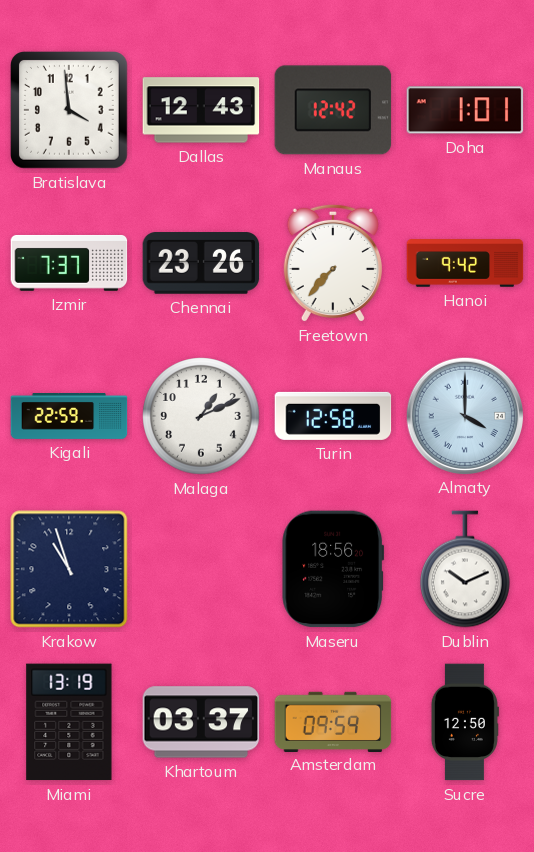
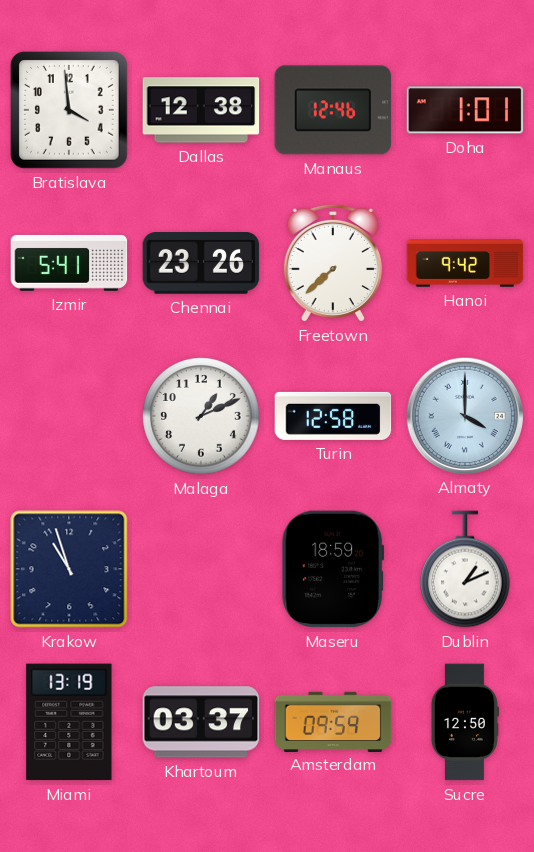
Dallas: 12:43 -> 12:38 (201, 110)
Manaus: 12:42 -> 12:46 (333, 110)
Izmir: 7:37 -> 5:41 (69, 263)
Freetown: 7:37 -> 7:38 (333, 263)
Kigali: 22:59 -> none (69, 417)
Maseru: 18:56 -> 18:59 (333, 569)
Dublin: 10:11 -> 1:11 (466, 569)
